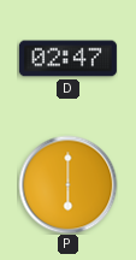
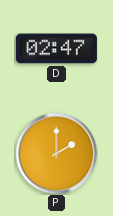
P: 6:00 -> 2:00 (56, 153)
